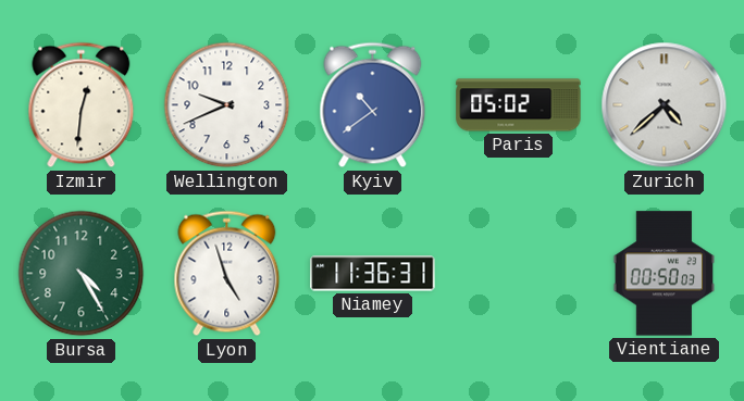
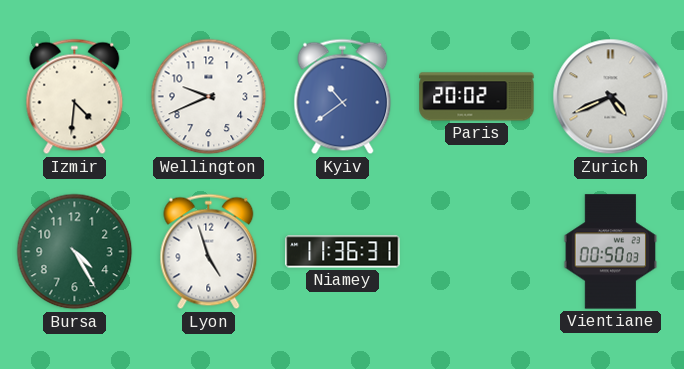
Izmir: 12:31 -> 4:31 (75, 97)
Paris: 05:02 -> 20:02 (477, 97)
Zurich: 4:38 -> 4:41 (611, 97)
